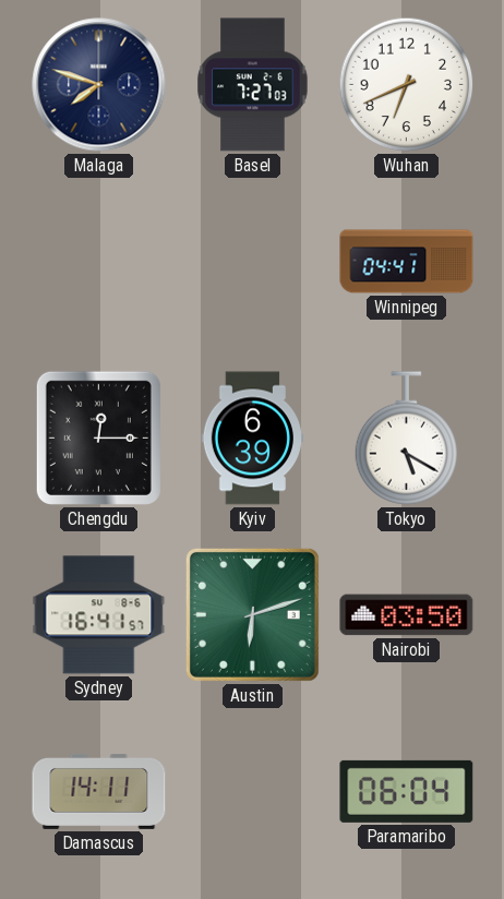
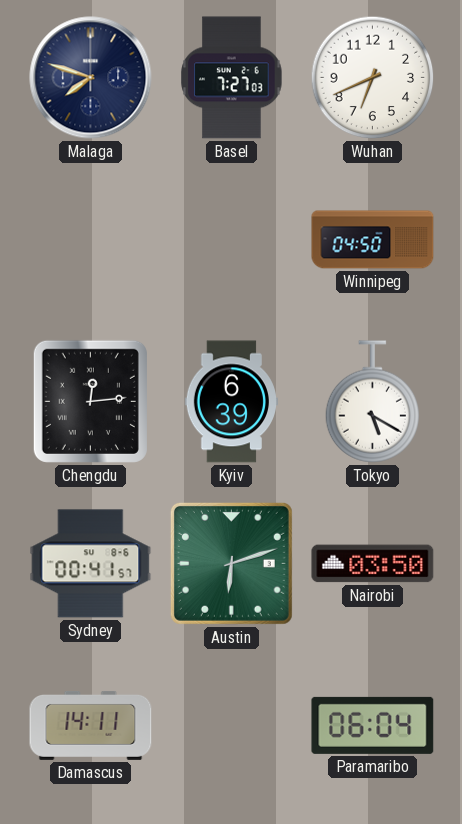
Winnipeg: 04:41 -> 04:50 (373, 240)
Chengdu: 12:15 -> 12:14 (90, 401)
Sydney: 16:41 -> 00:41 (91, 564)
